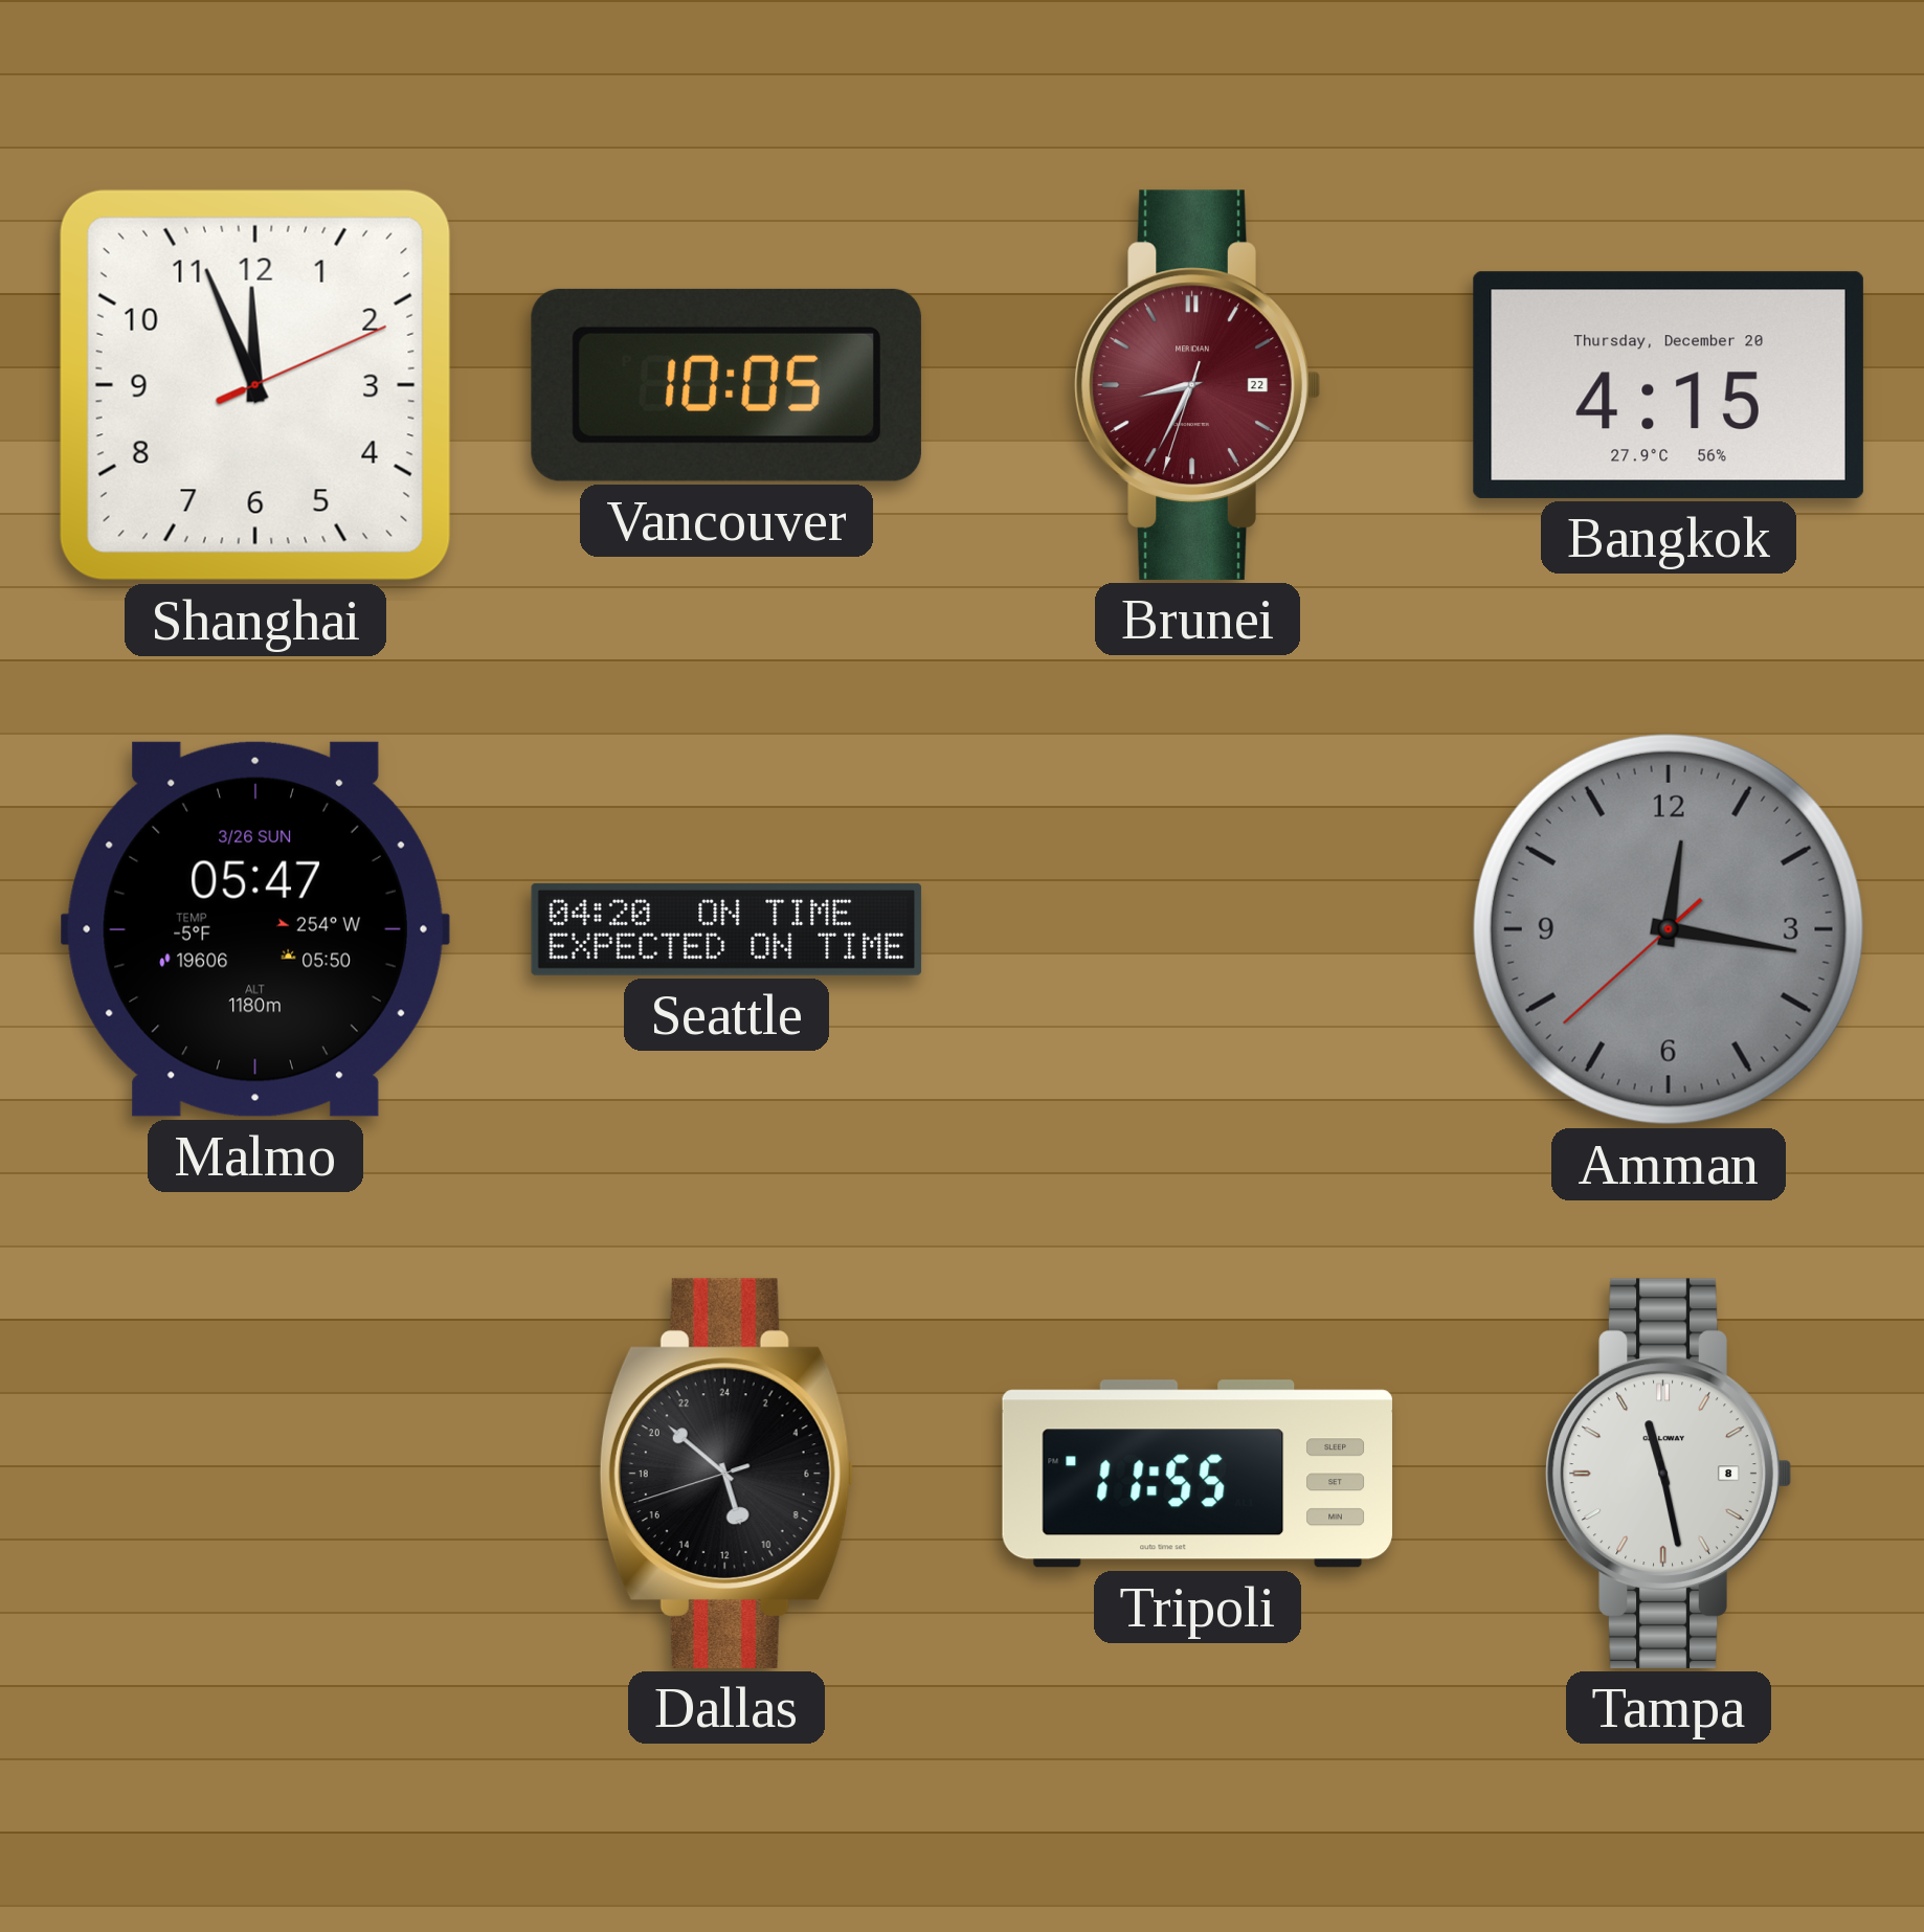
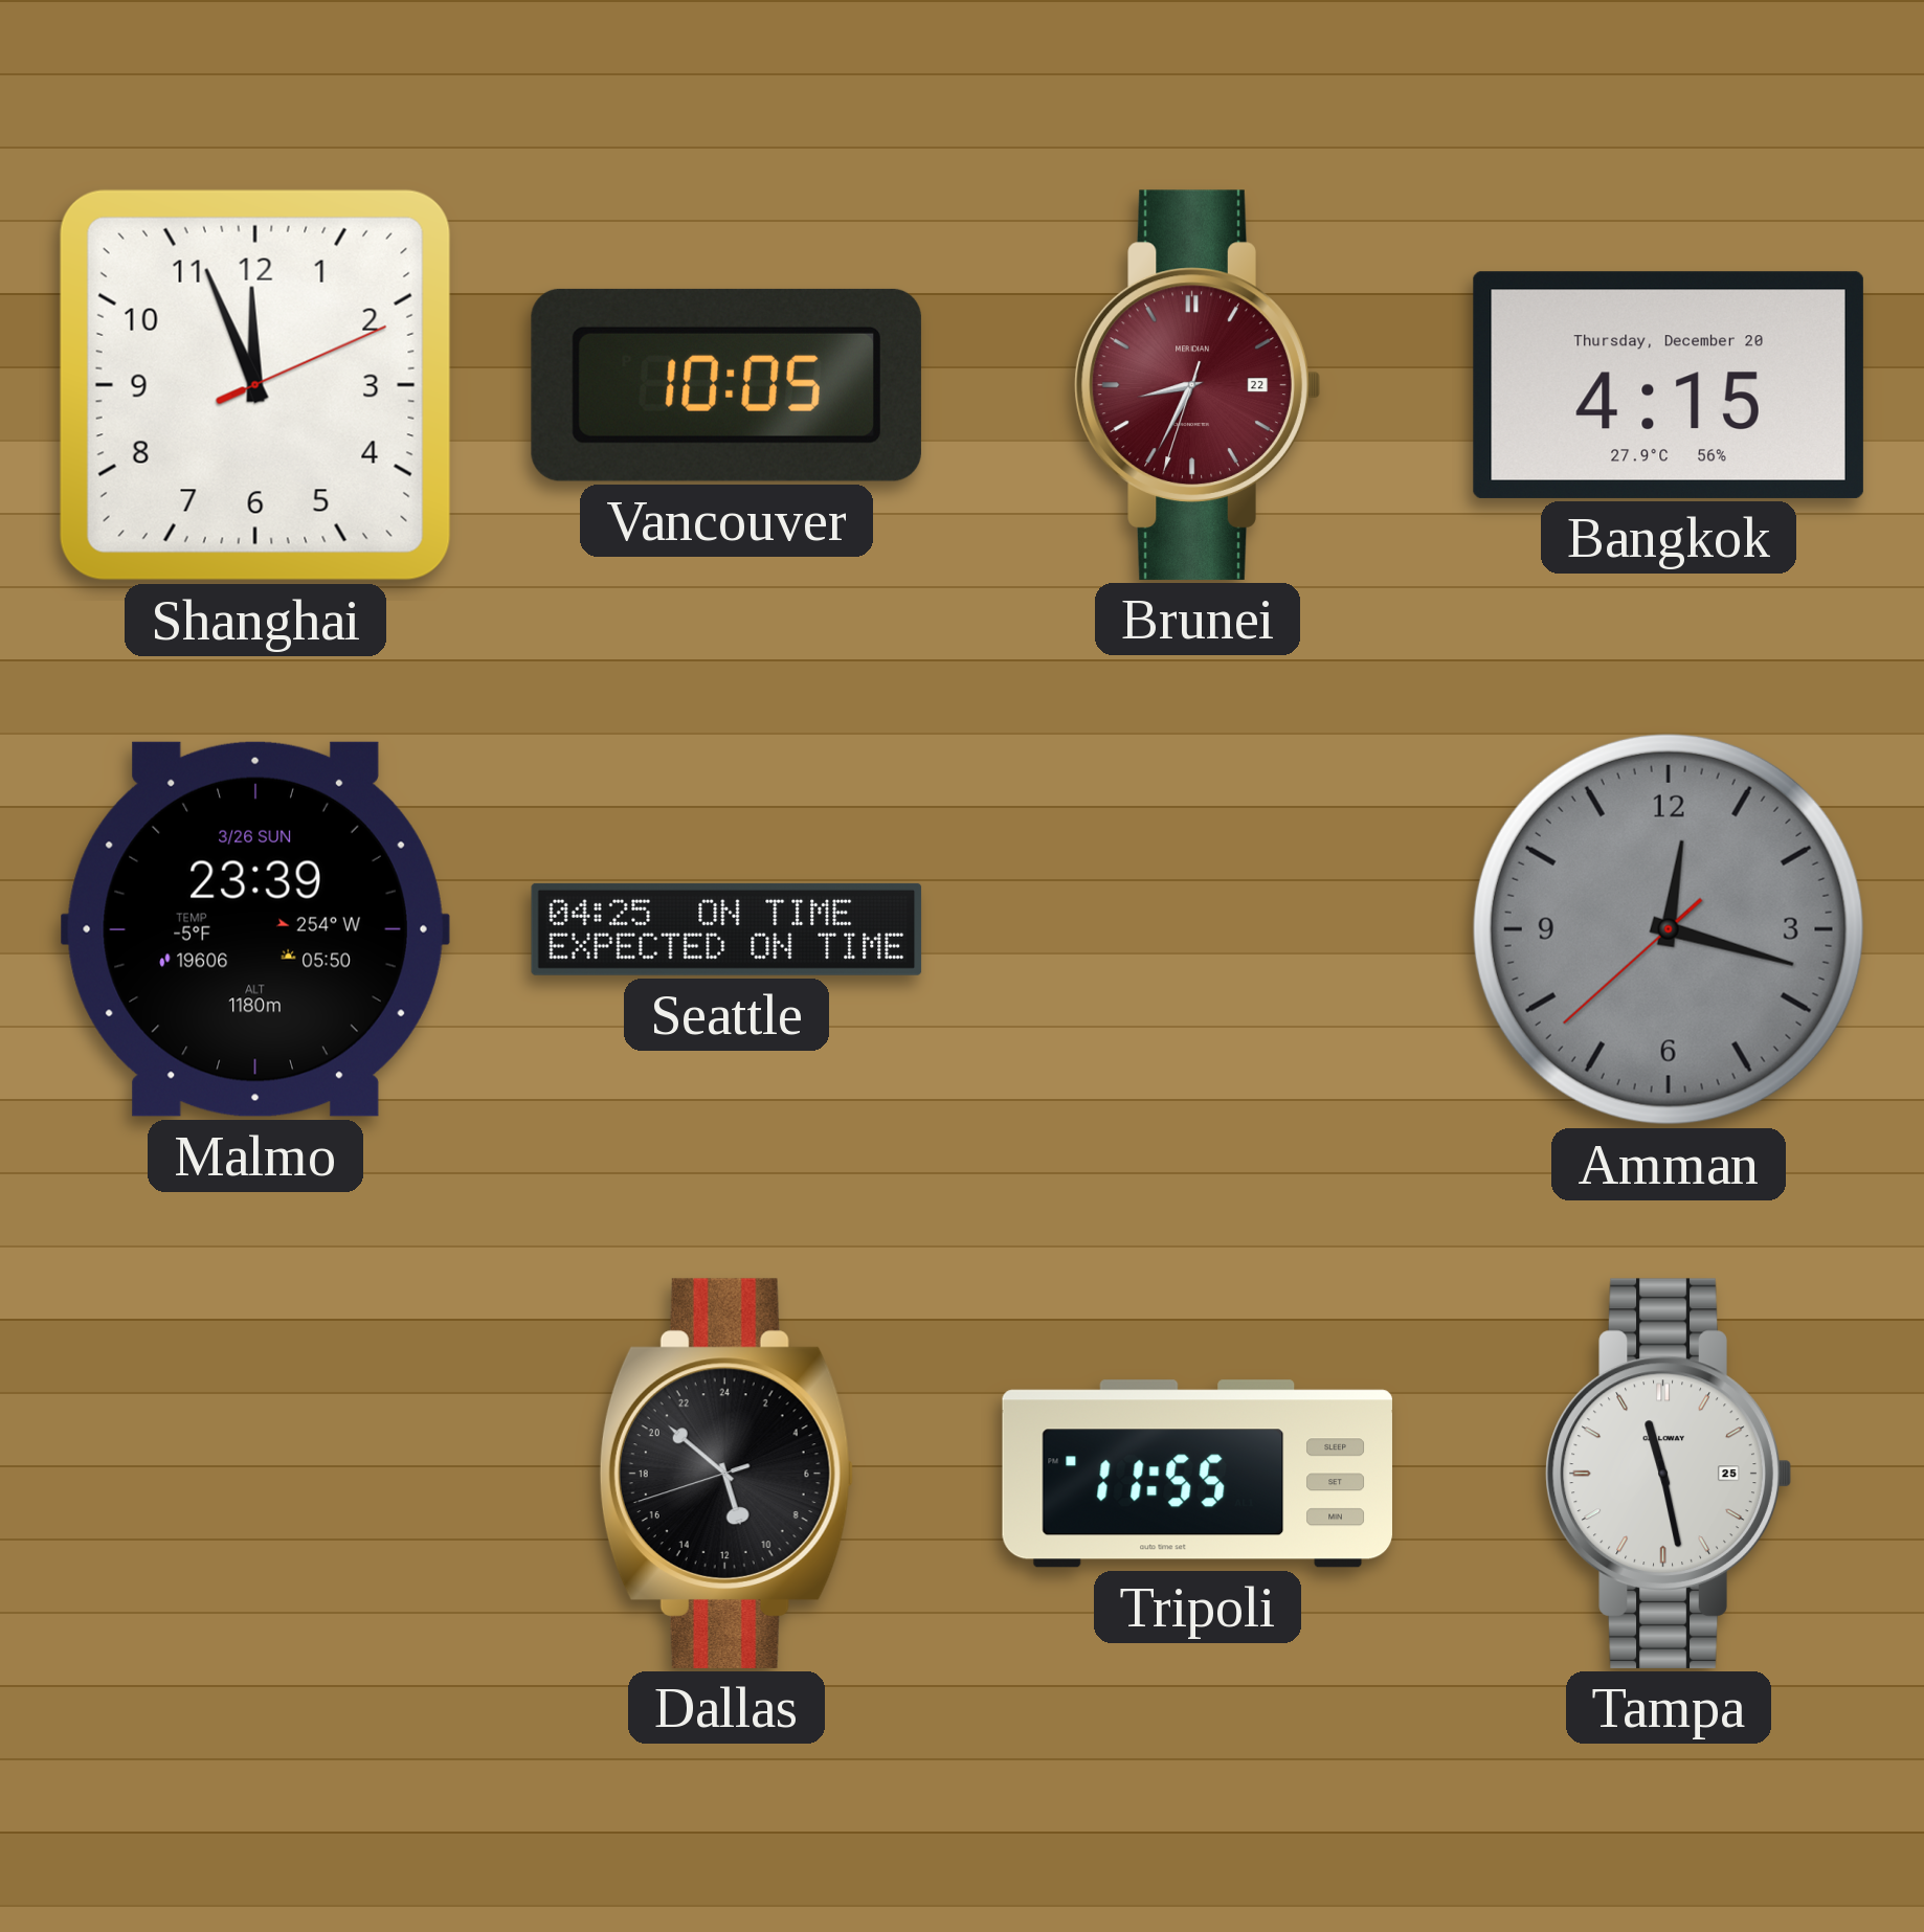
Malmo: 05:47 -> 23:39 (255, 929)
Seattle: 04:20 -> 04:25 (726, 929)
Amman: 12:16 -> 12:17 (1669, 929)
Tampa date: 8 -> 25 (1669, 1474)
